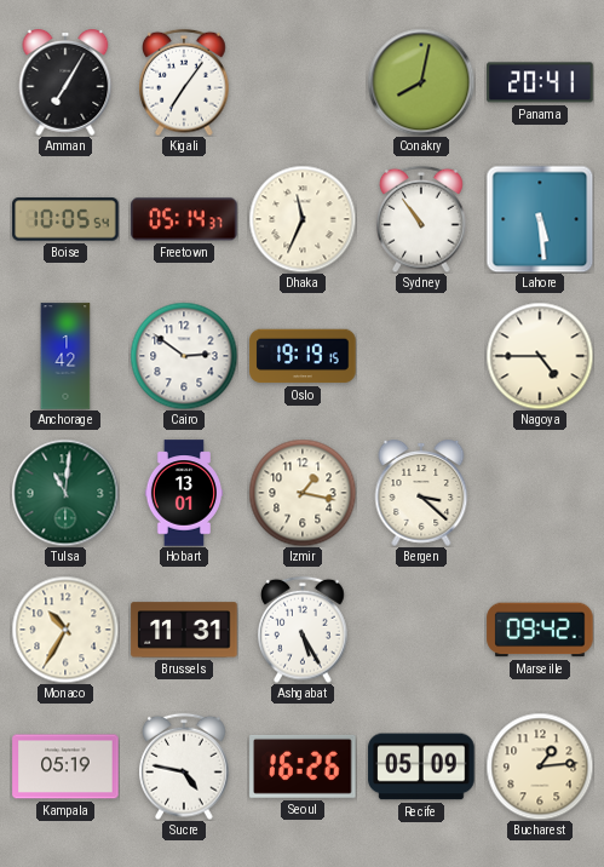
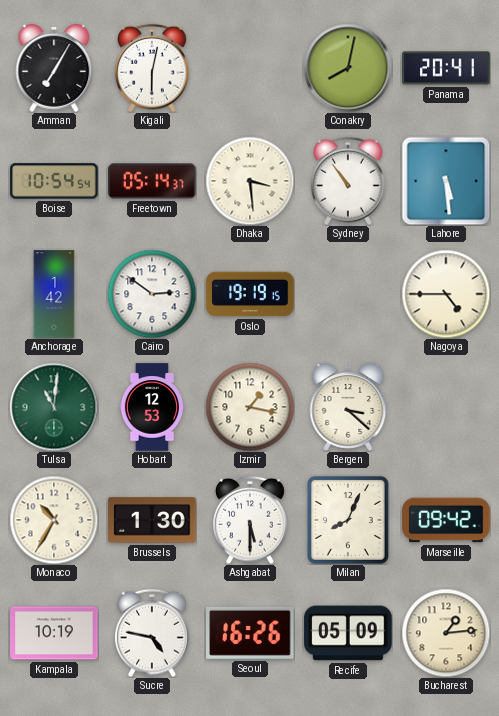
Kigali: 7:06 -> 6:02 (152, 68)
Boise: 10:05 -> 10:54 (54, 181)
Dhaka: 11:34 -> 3:29 (250, 181)
Hobart: 13:01 -> 12:53 (152, 407)
Brussels: 11:31 -> 1:30 (152, 520)
Ashgabat: 5:25 -> 5:30 (250, 520)
Milan: none -> 8:04 (348, 520)
Kampala: 05:19 -> 10:19 (54, 633)
